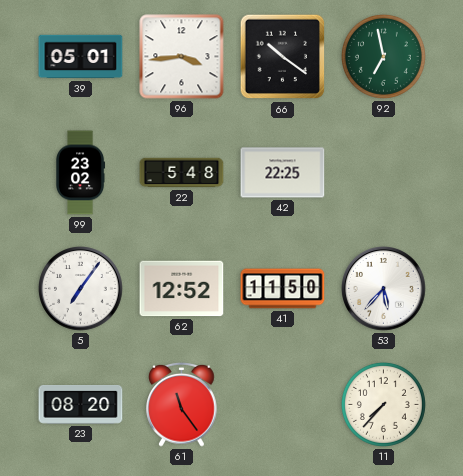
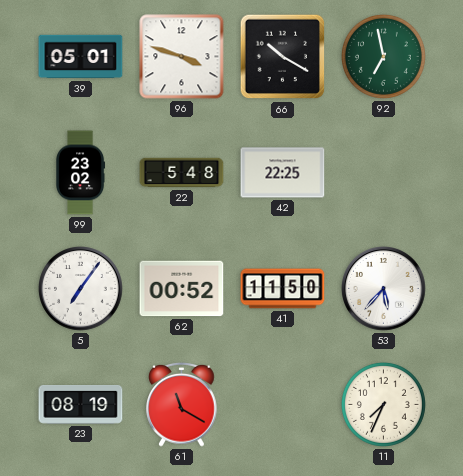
96: 3:44 -> 3:48 (182, 57)
66: 10:21 -> 10:20 (283, 57)
62: 12:52 -> 00:52 (182, 289)
23: 08:20 -> 08:19 (81, 405)
61: 11:24 -> 11:20 (182, 404)
11: 7:37 -> 7:34 (383, 404)
